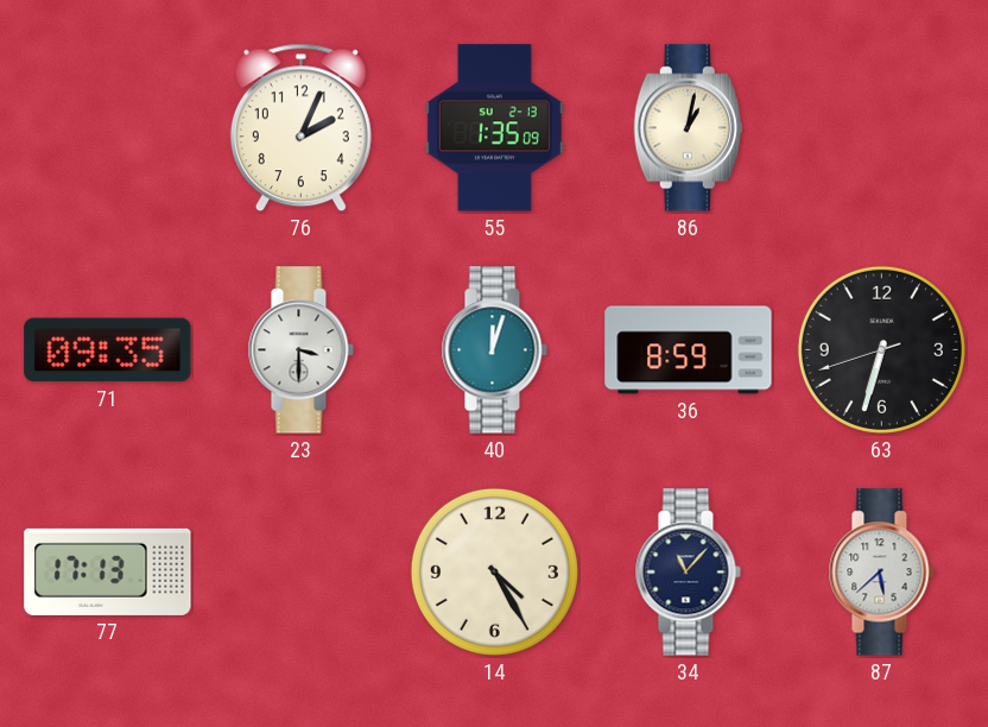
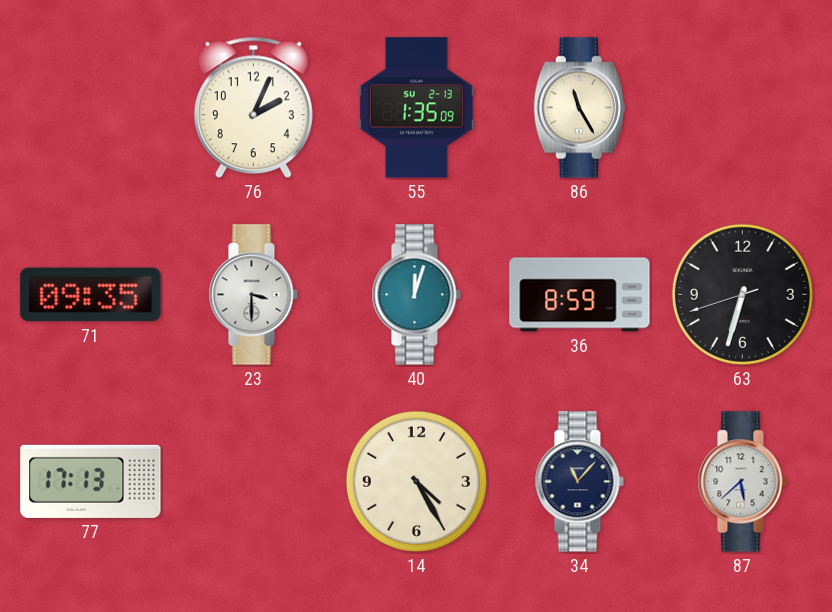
86: 1:02 -> 11:25 (579, 108)
